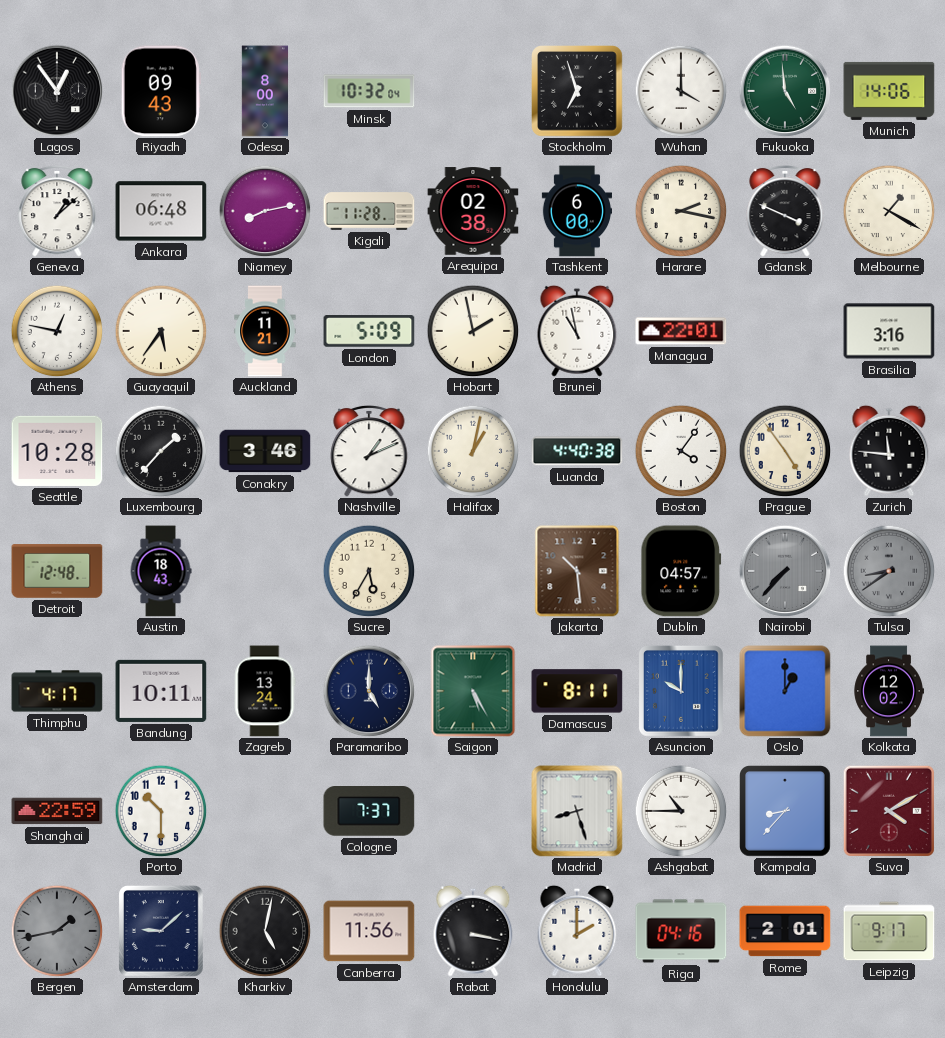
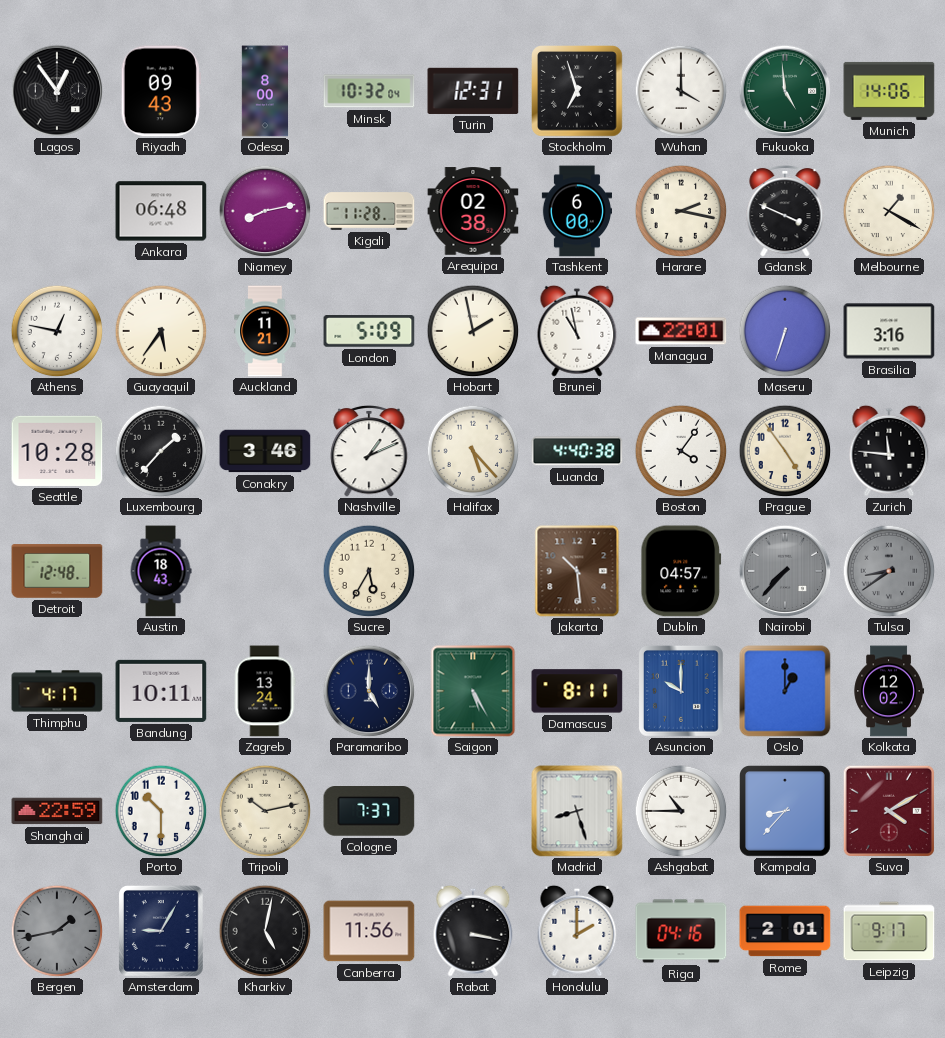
Turin: none -> 12:31 (473, 91)
Geneva: 1:08 -> none (57, 211)
Maseru: none -> 6:33 (785, 331)
Halifax: 1:02 -> 5:23 (473, 451)
Tripoli: none -> 10:13 (265, 811)
Amsterdam: 9:08 -> 9:05 (161, 931)
